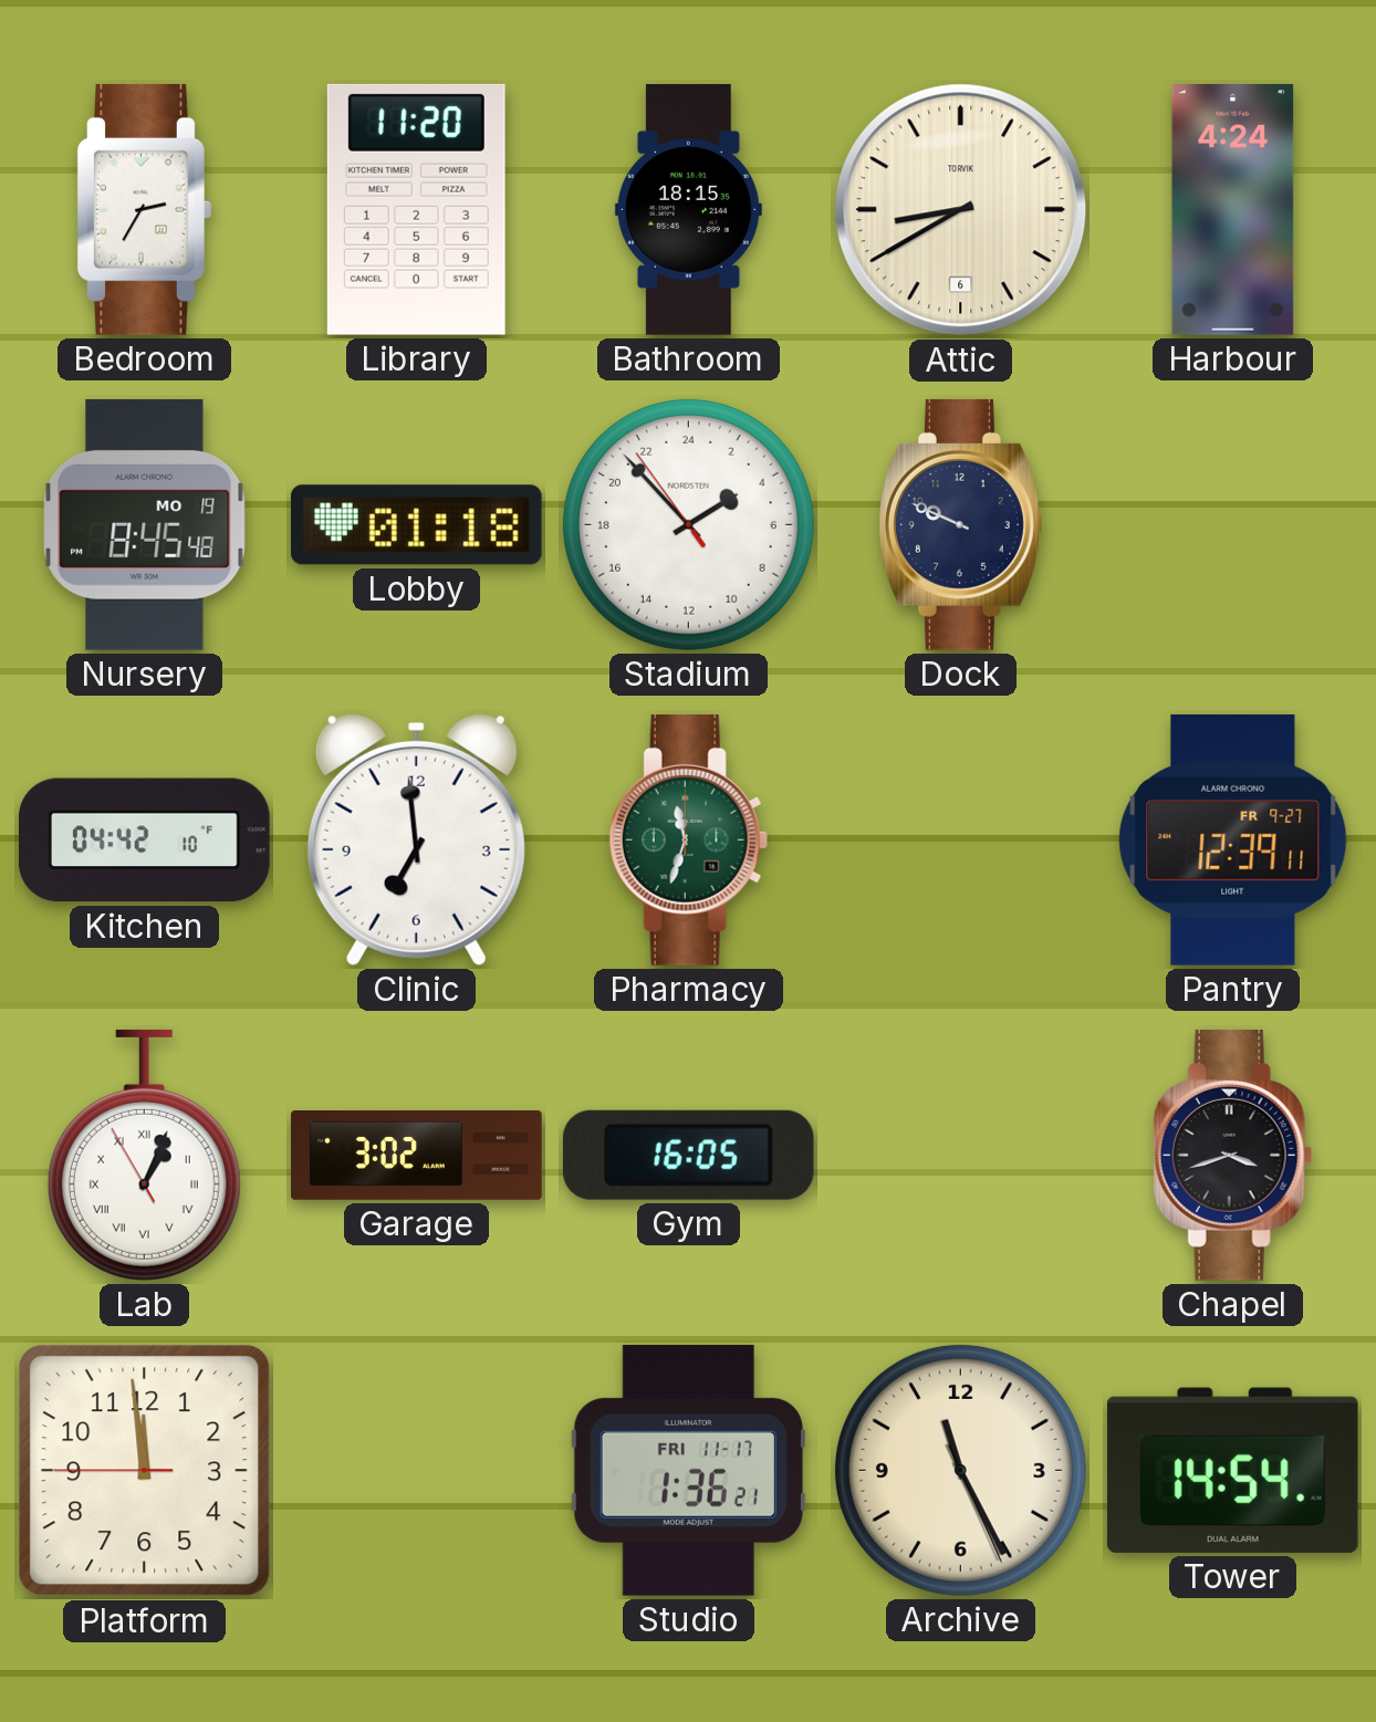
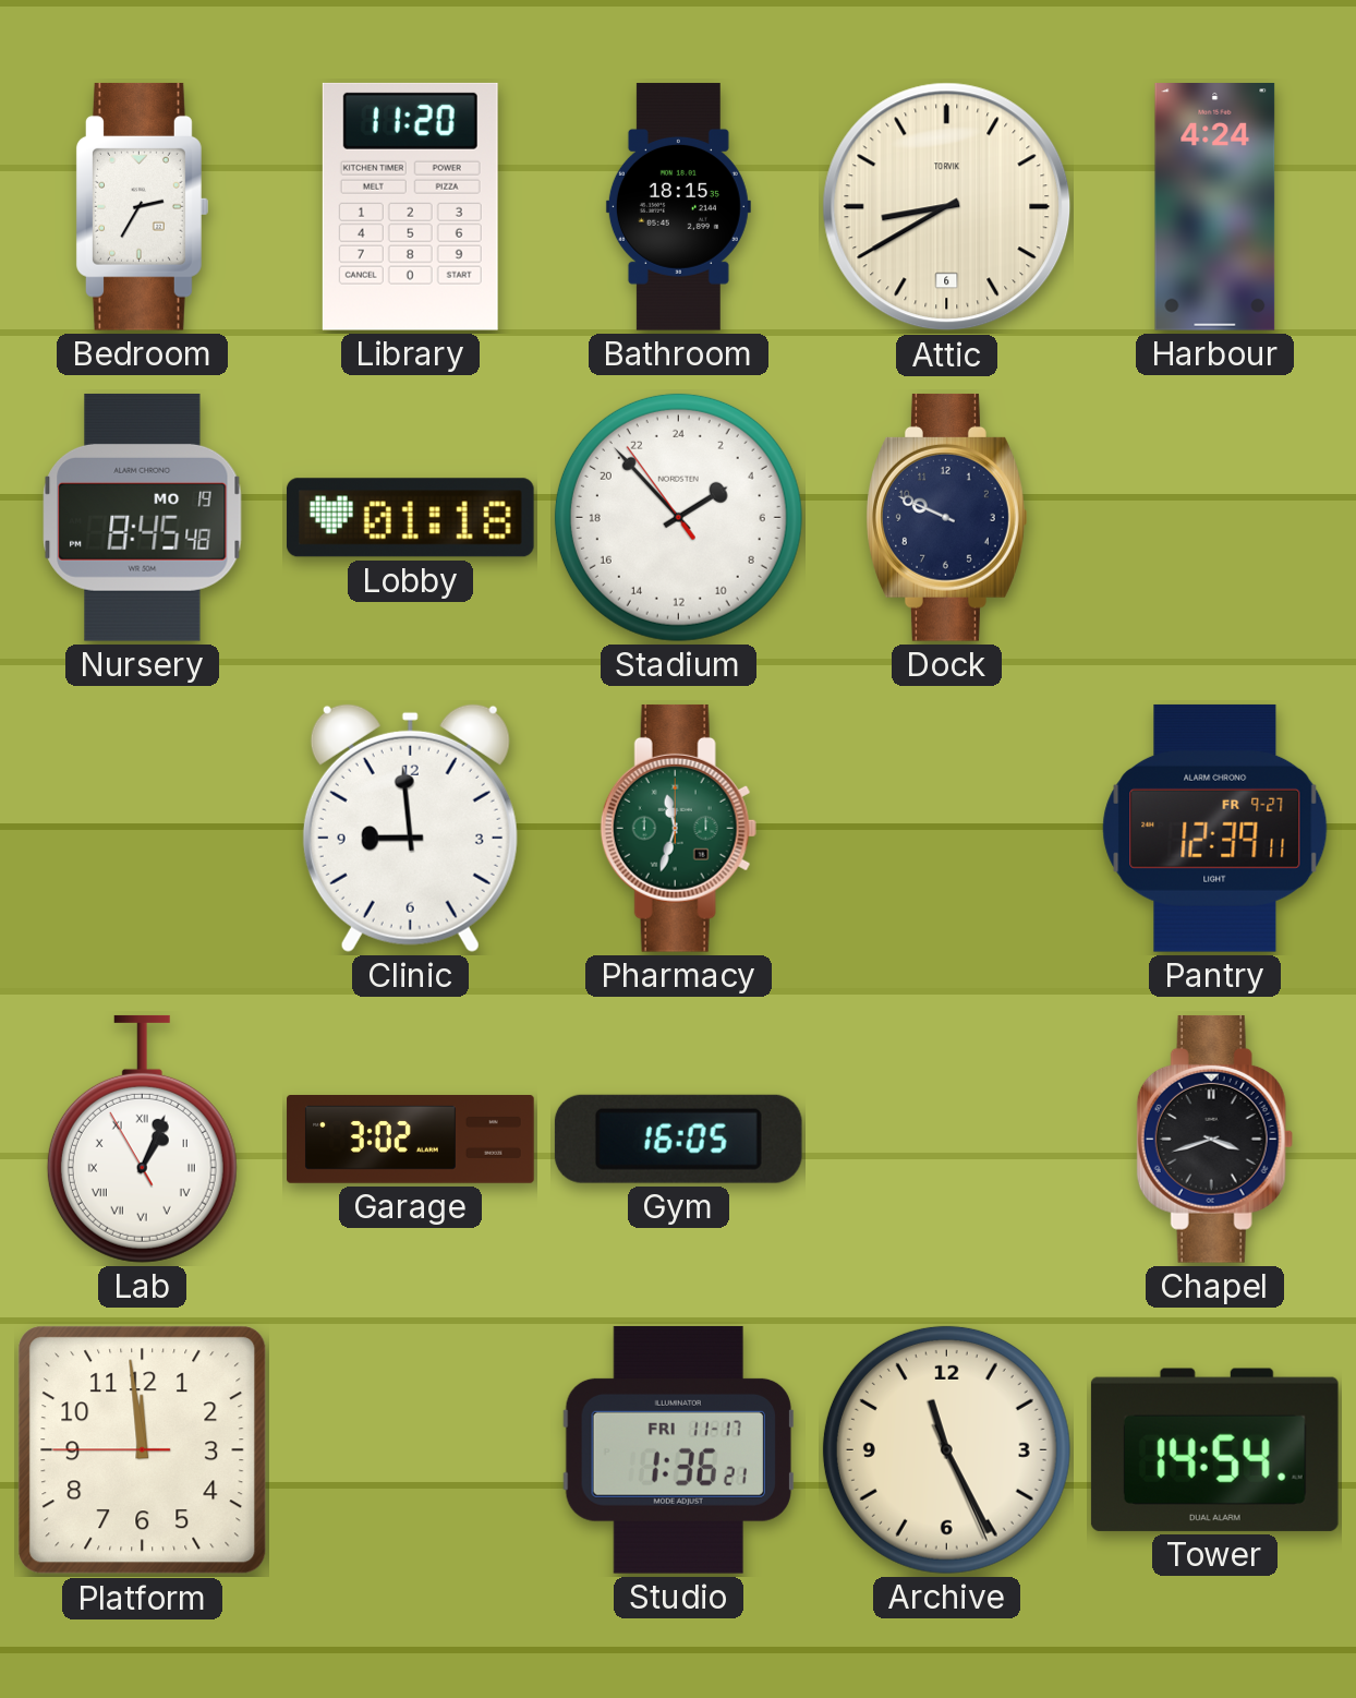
Kitchen: 04:42 -> none (145, 841)
Clinic: 6:59 -> 8:59 (410, 828)
